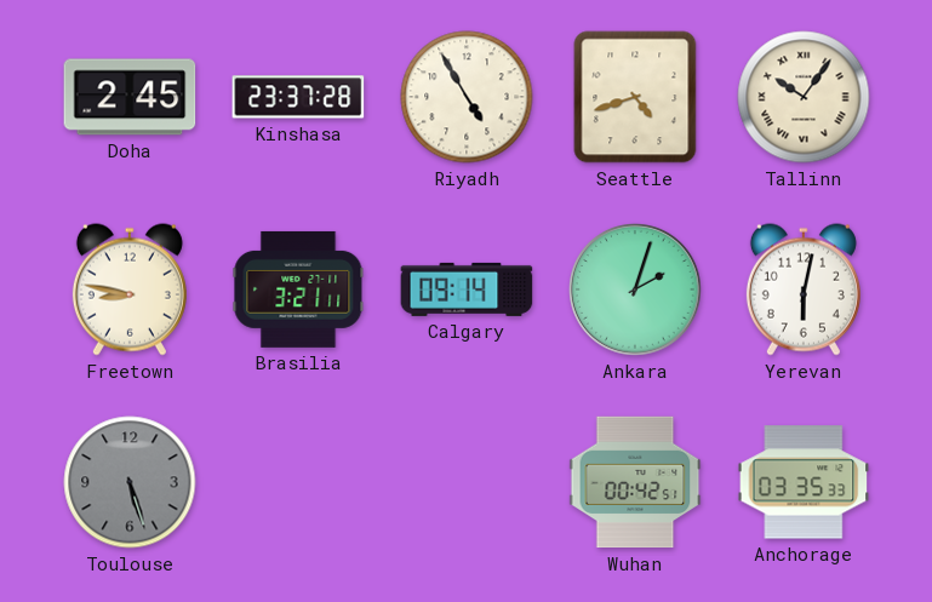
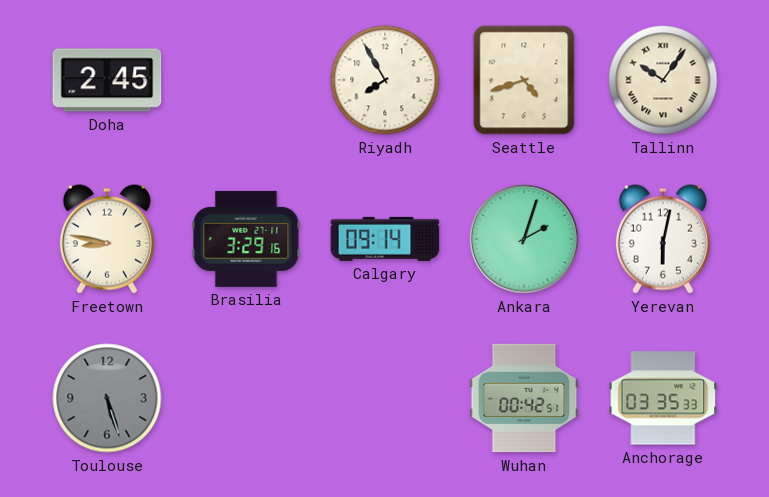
Kinshasa: 23:37 -> none (298, 97)
Riyadh: 4:55 -> 7:55 (385, 80)
Brasilia: 3:21 -> 3:29 (246, 239)
